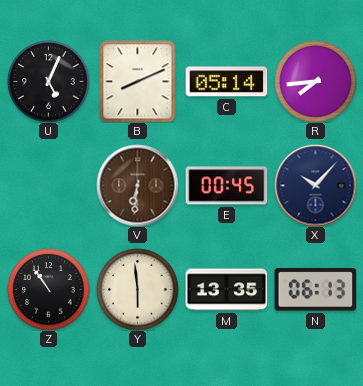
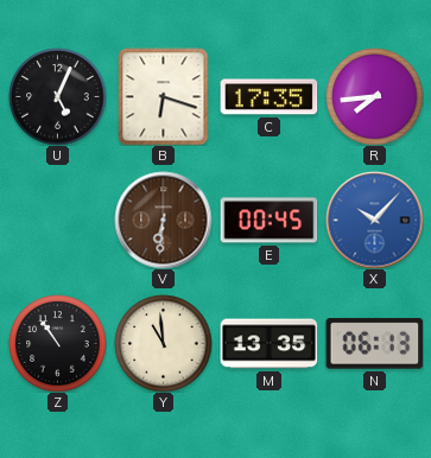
B: 8:11 -> 6:18 (164, 96)
C: 05:14 -> 17:35 (268, 97)
X dial: navy -> blue (374, 220)
Y: 5:59 -> 10:59 (163, 343)
